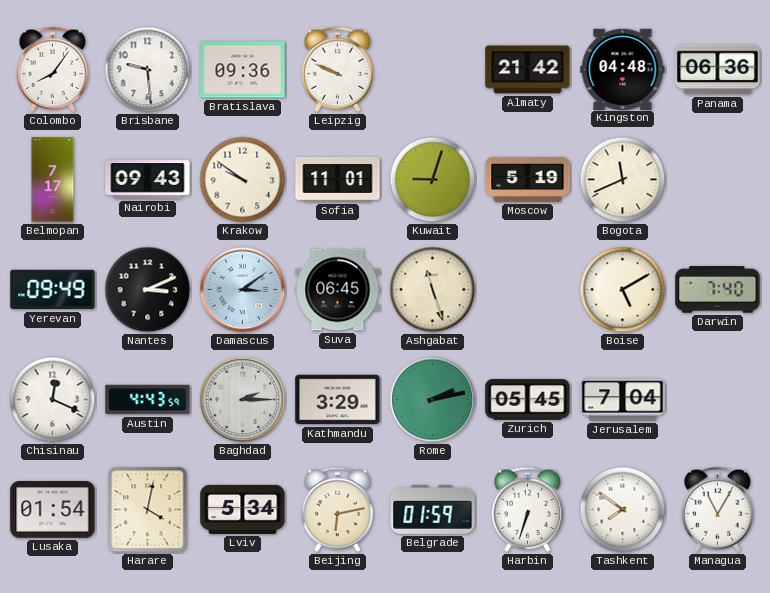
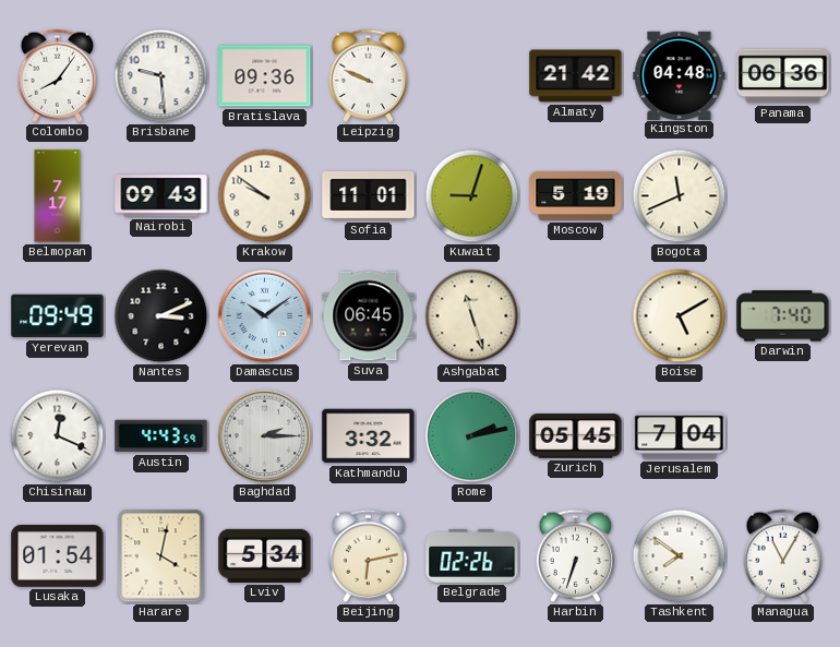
Damascus: 3:09 -> 10:09 (265, 316)
Kathmandu: 3:29 -> 3:32 (369, 436)
Belgrade: 01:59 -> 02:26 (472, 555)
